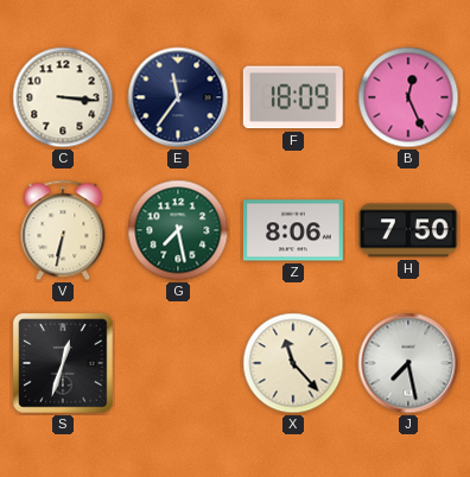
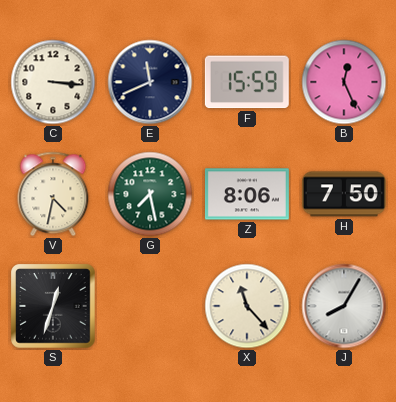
E: 11:36 -> 11:41 (150, 82)
F: 18:09 -> 15:59 (247, 82)
V: 6:32 -> 4:32 (53, 194)
J: 7:28 -> 8:05 (344, 306)
